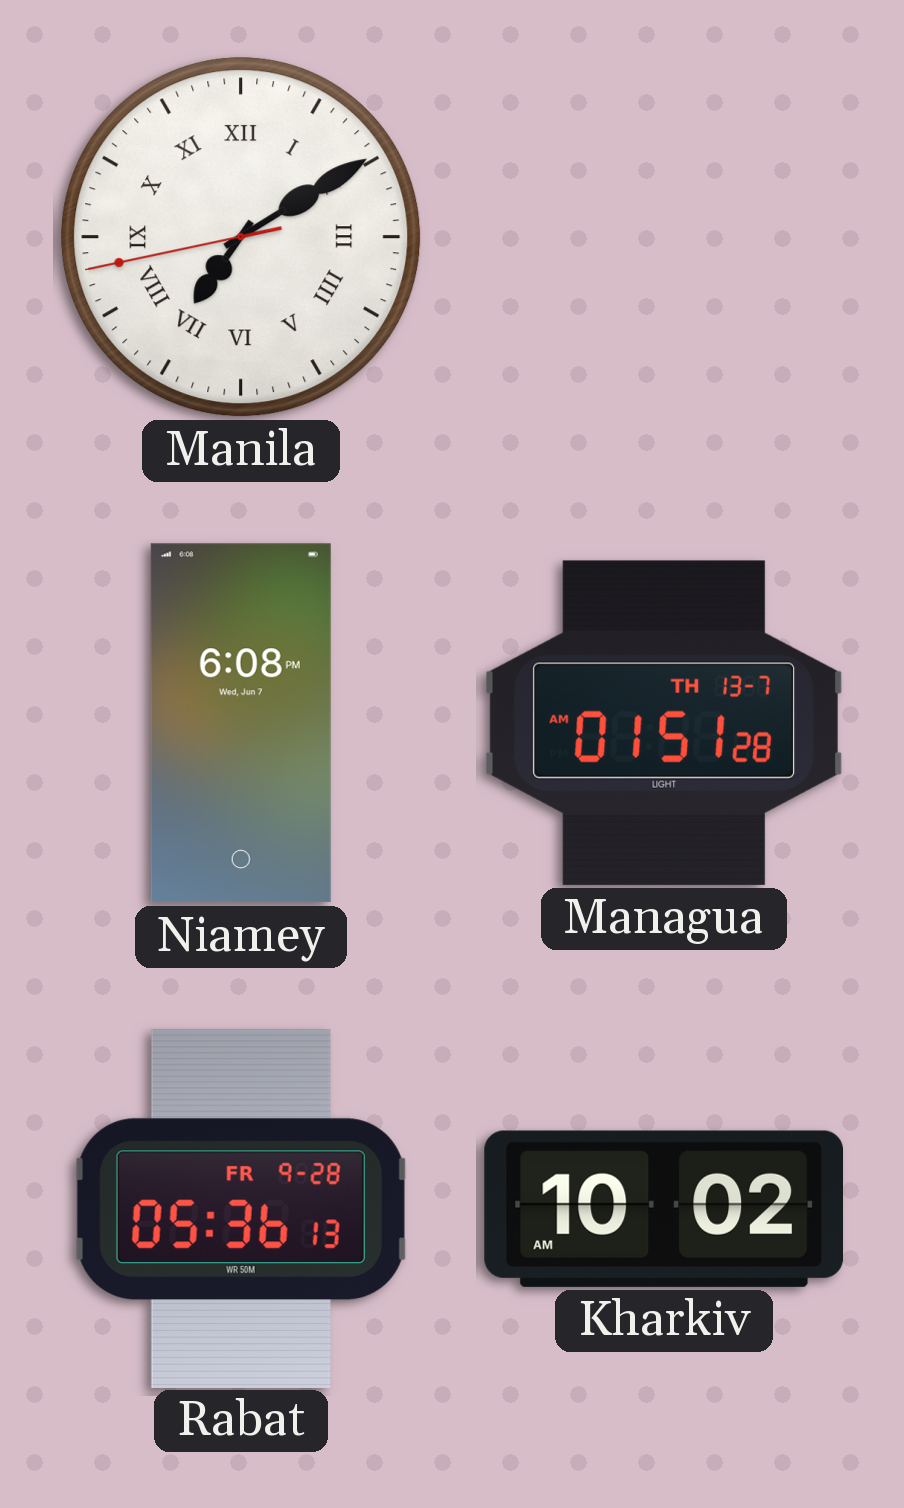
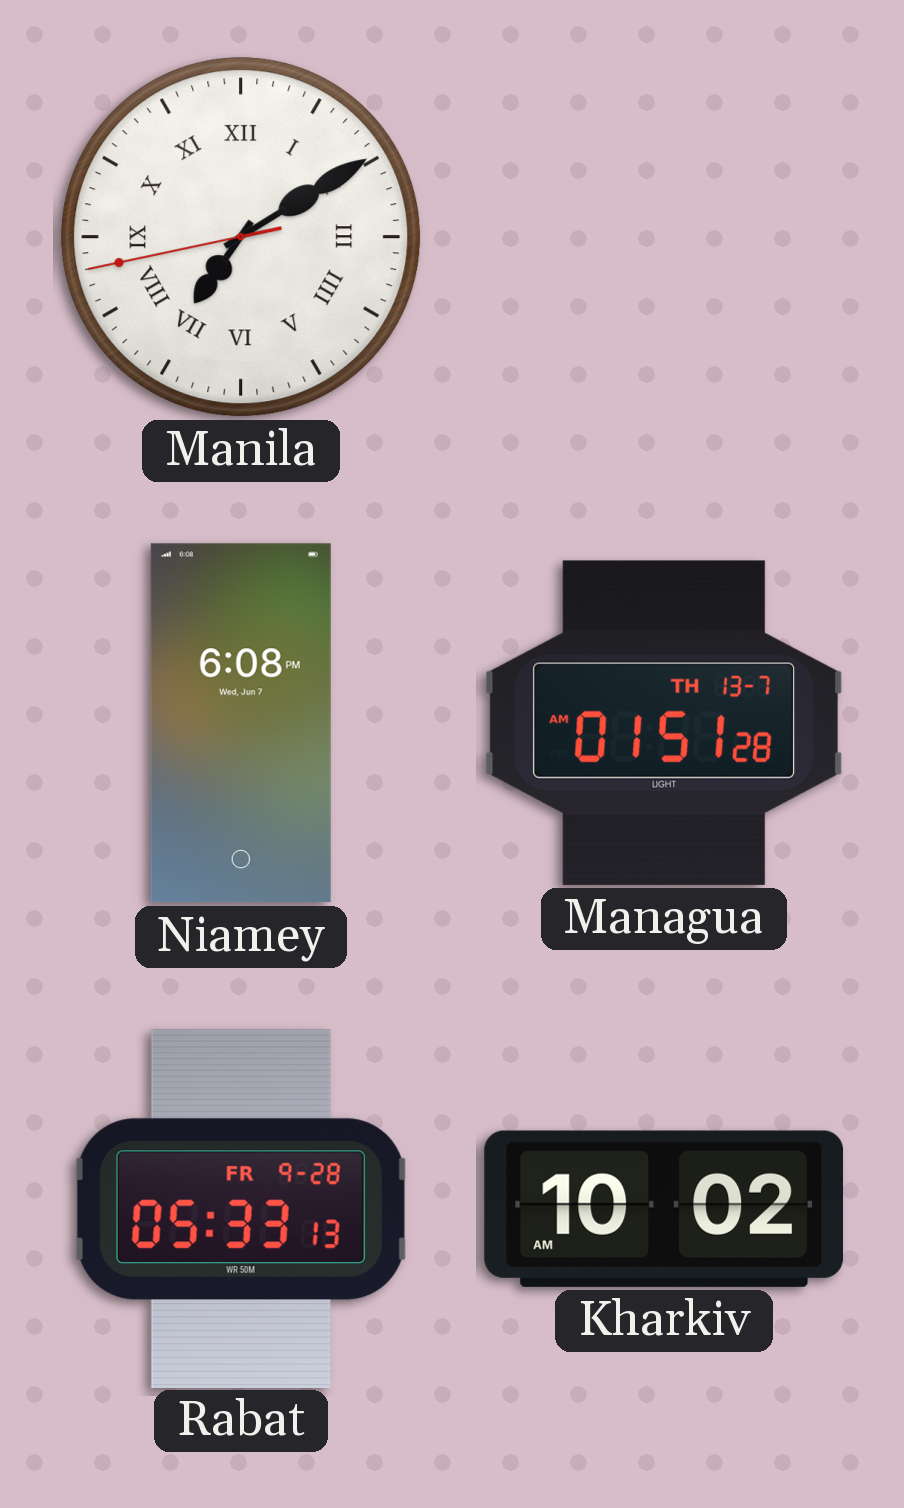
Rabat: 05:36 -> 05:33 (241, 1208)
